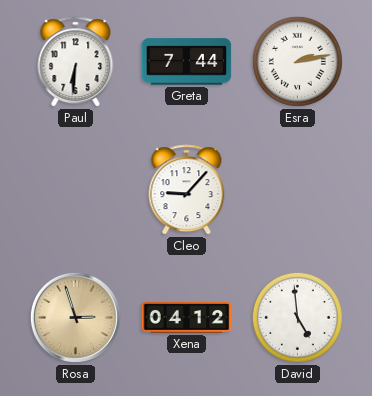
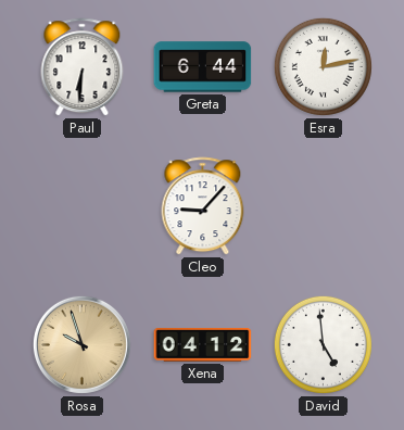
Greta: 7:44 -> 6:44 (203, 67)
Esra: 2:13 -> 12:13 (323, 66)
Rosa: 2:57 -> 9:57 (81, 344)
